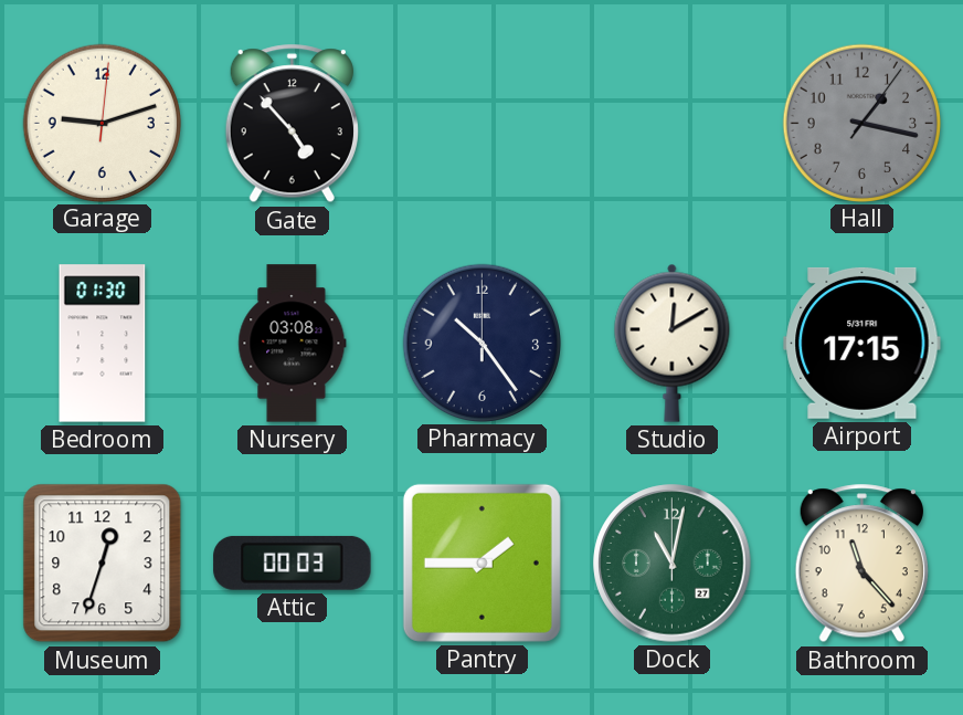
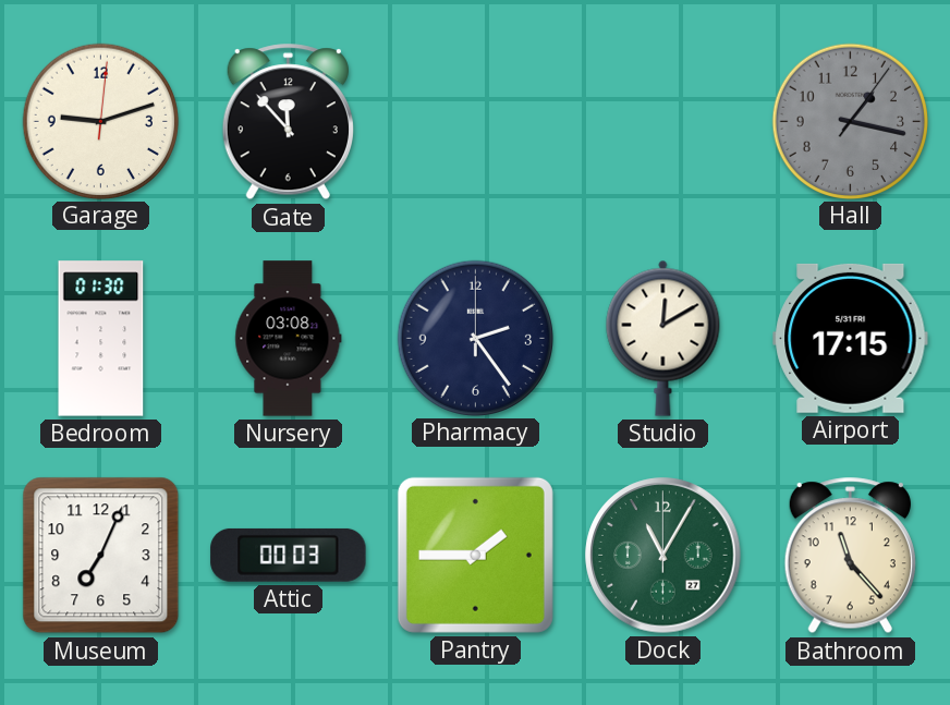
Gate: 4:53 -> 11:53 (288, 122)
Pharmacy: 10:24 -> 2:24 (475, 338)
Museum: 12:33 -> 7:04 (101, 556)
Dock: 11:02 -> 11:05 (663, 556)
